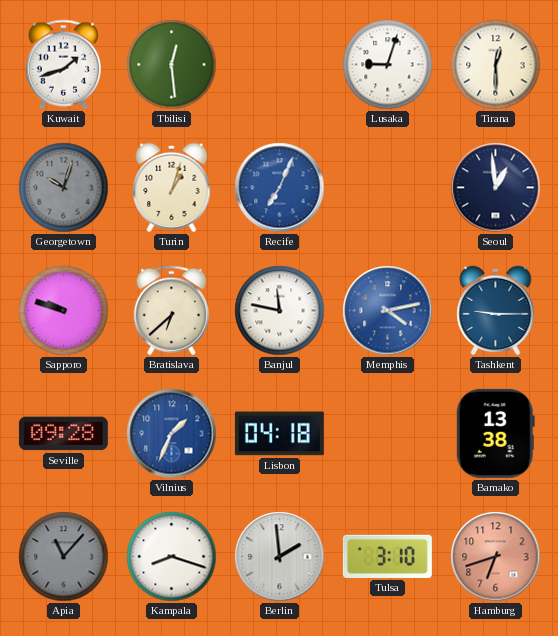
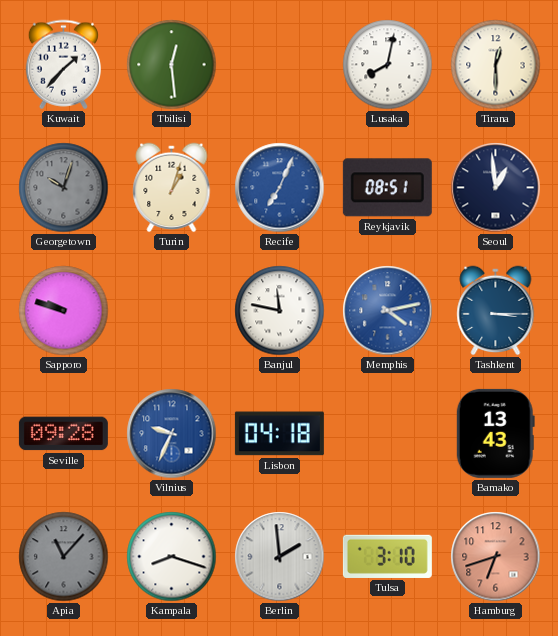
Kuwait: 1:42 -> 1:37 (63, 65)
Lusaka: 9:03 -> 8:02 (388, 65)
Reykjavik: none -> 08:51 (387, 188)
Bratislava: 6:38 -> none (171, 311)
Tashkent: 9:15 -> 3:15 (496, 311)
Vilnius: 1:34 -> 9:34 (172, 434)
Bamako: 13:38 -> 13:43 (495, 433)
